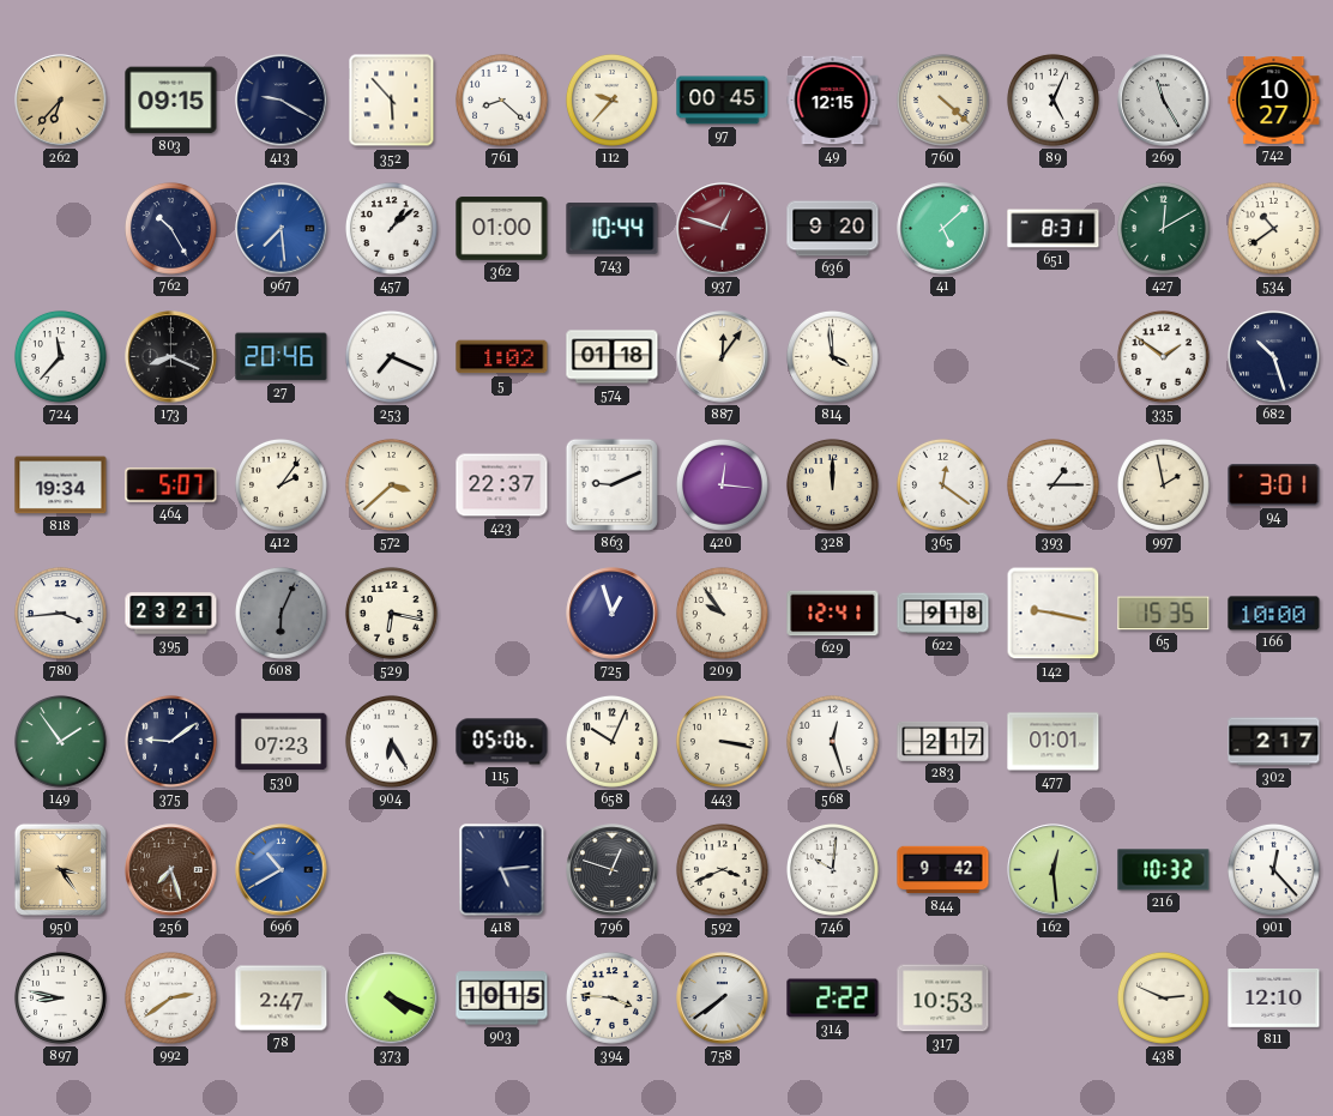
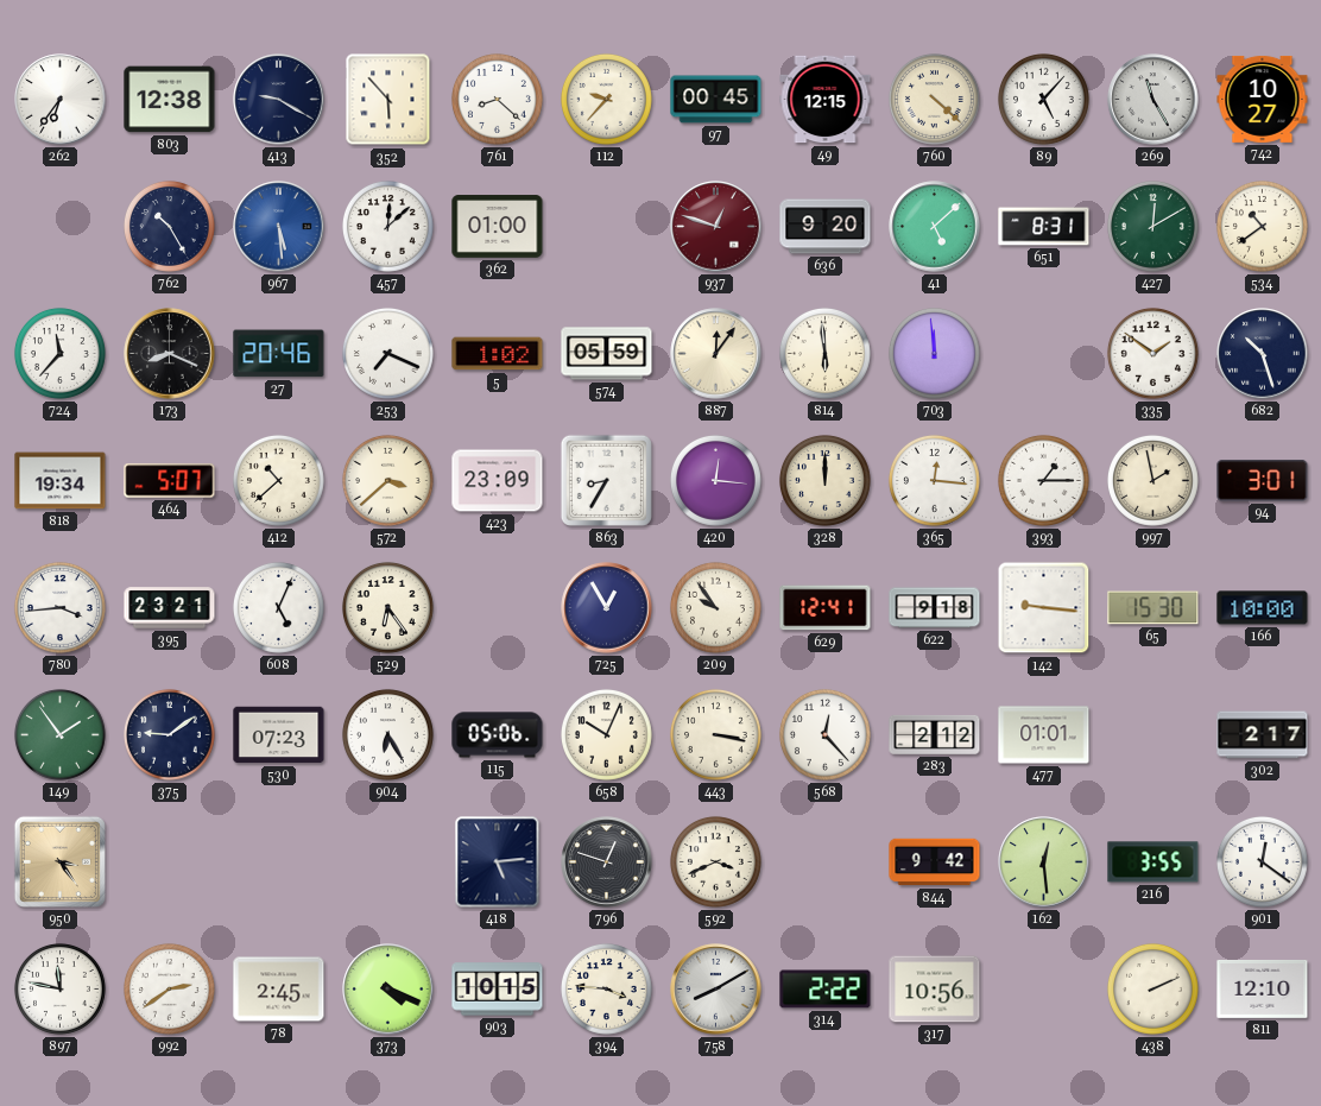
262: 6:37 -> 6:36 (61, 100)
262 dial: champagne -> white (61, 100)
803: 09:15 -> 12:38 (170, 100)
89: 5:04 -> 5:07 (1043, 99)
967: 7:29 -> 5:29 (279, 227)
457: 1:08 -> 12:08 (387, 226)
743: 10:44 -> none (613, 229)
574: 01:18 -> 05:59 (607, 354)
814: 3:59 -> 5:59 (824, 353)
703: none -> 11:59 (934, 353)
412: 2:06 -> 10:38 (278, 480)
423: 22:37 -> 23:09 (498, 481)
863: 9:11 -> 8:35 (606, 480)
365: 12:21 -> 12:16 (934, 480)
608: 6:04 -> 5:04 (278, 607)
608 dial: grey -> white (278, 607)
529: 6:17 -> 6:24 (387, 607)
725: 12:57 -> 12:55 (607, 608)
142: 9:17 -> 9:16 (1044, 608)
65: 15:35 -> 15:30 (1153, 608)
568: 12:27 -> 12:23 (824, 734)
283: 2:17 -> 2:12 (935, 734)
256: 7:27 -> none (171, 870)
696: 10:40 -> none (282, 870)
746: 10:01 -> none (832, 869)
216: 10:32 -> 3:55 (1153, 862)
901: 12:23 -> 12:21 (1262, 861)
897: 8:47 -> 11:47 (59, 988)
78: 2:47 -> 2:45 (279, 990)
758: 7:39 -> 8:10 (716, 990)
317: 10:53 -> 10:56 (935, 990)
438: 2:49 -> 2:11 (1152, 988)
